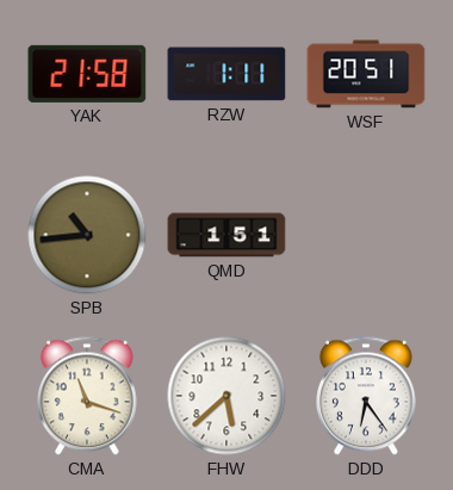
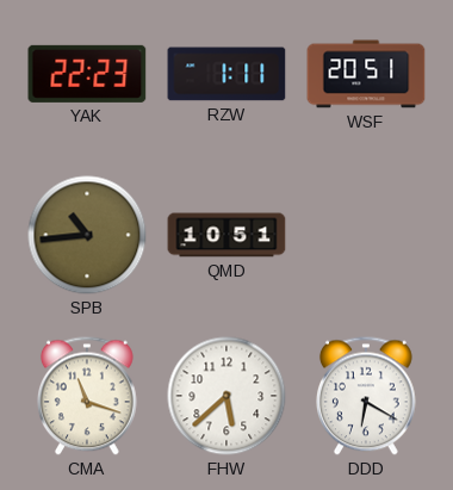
YAK: 21:58 -> 22:23 (87, 74)
QMD: 1:51 -> 10:51 (226, 235)
DDD: 6:24 -> 6:20 (367, 396)
